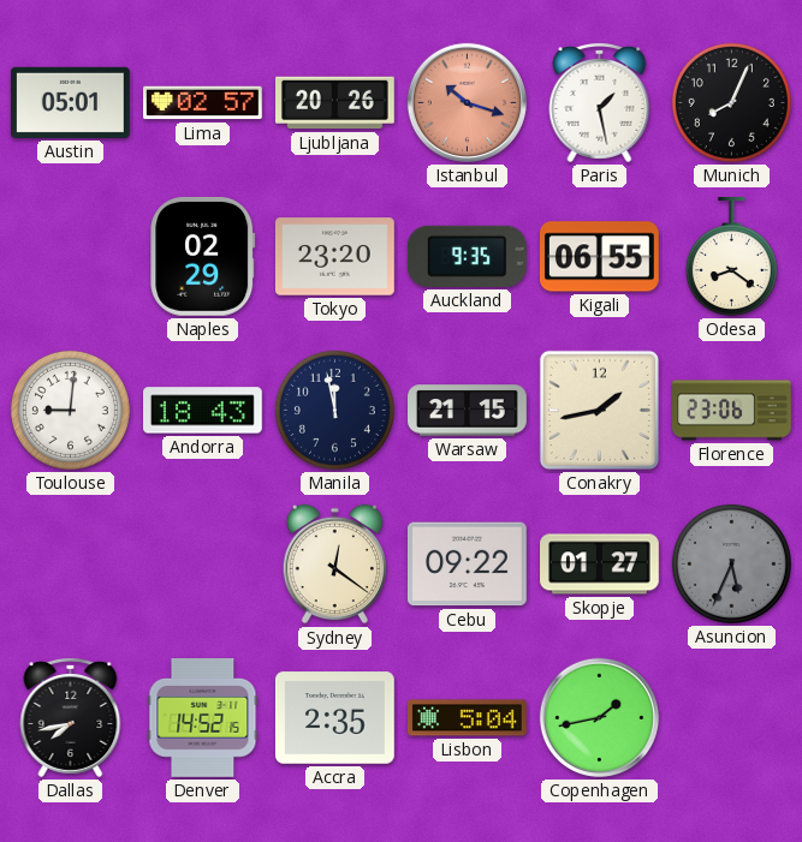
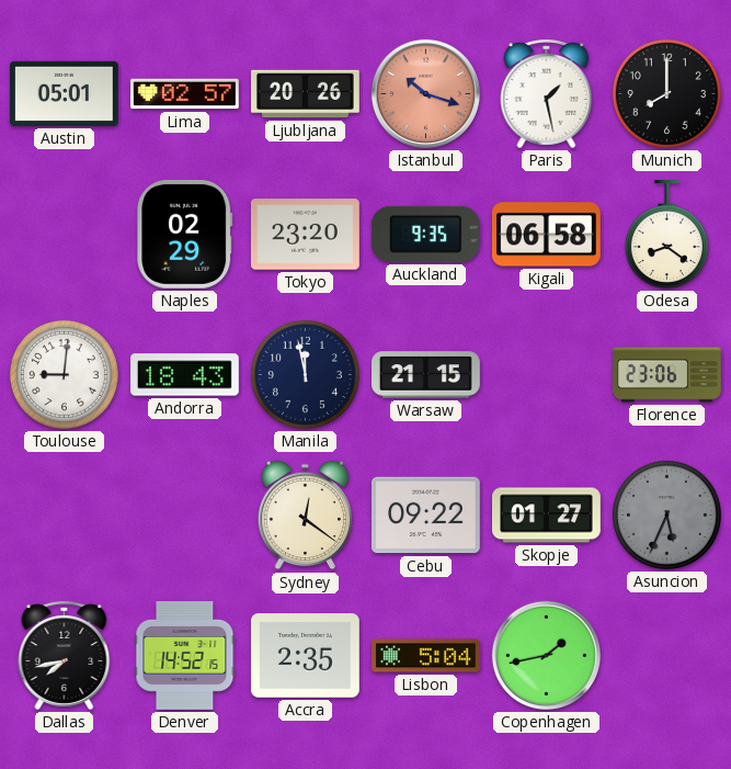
Munich: 8:04 -> 8:00 (666, 93)
Kigali: 06:55 -> 06:58 (546, 235)
Conakry: 1:43 -> none (599, 410)
